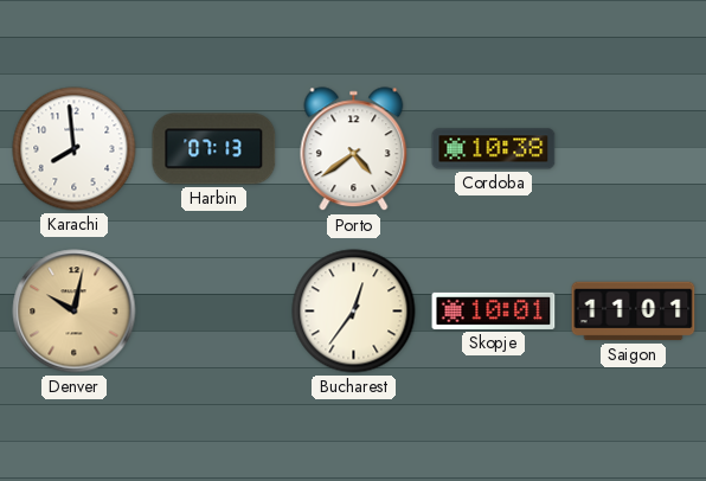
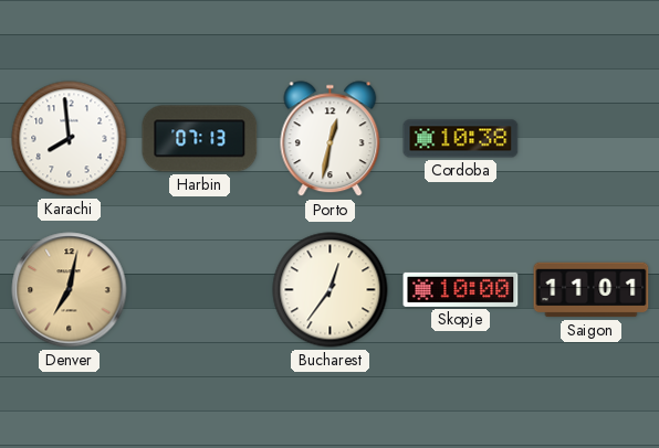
Porto: 4:39 -> 12:32 (331, 139)
Denver: 10:02 -> 7:02 (70, 290)
Skopje: 10:01 -> 10:00 (461, 289)
